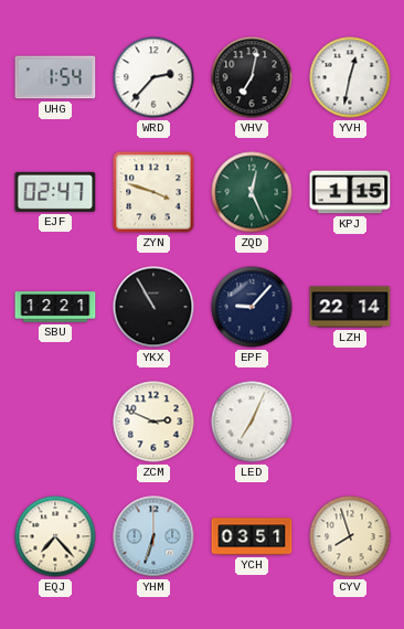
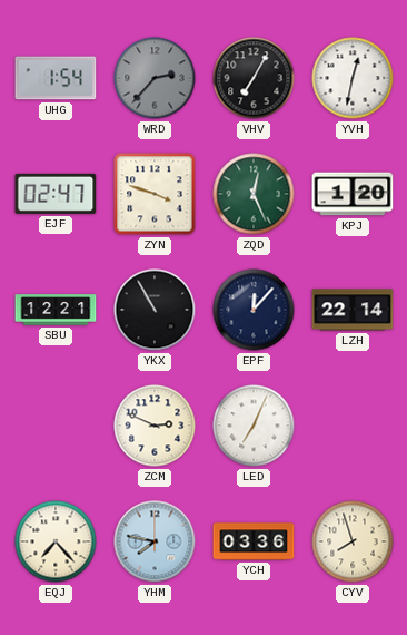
WRD dial: white -> grey (155, 78)
VHV: 7:02 -> 7:05 (254, 78)
KPJ: 1:15 -> 1:20 (353, 194)
EPF: 9:07 -> 12:07 (254, 310)
YHM: 6:33 -> 7:47 (155, 541)
YCH: 03:51 -> 03:36 (254, 541)
